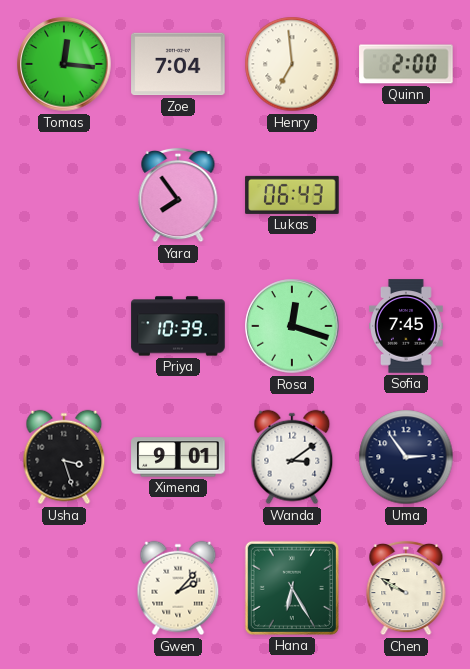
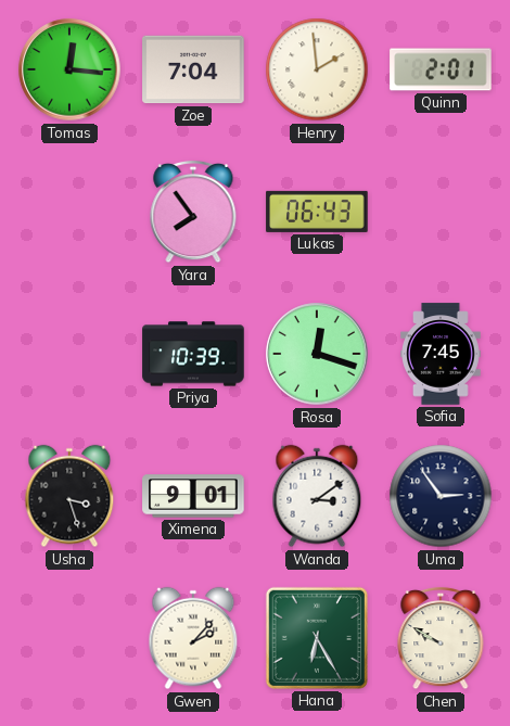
Henry: 6:59 -> 1:59 (317, 69)
Quinn: 2:00 -> 2:01 (441, 69)
